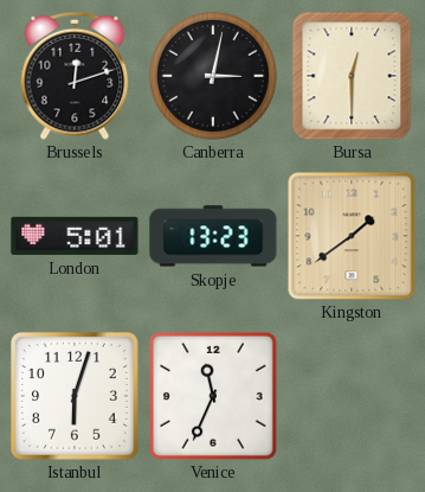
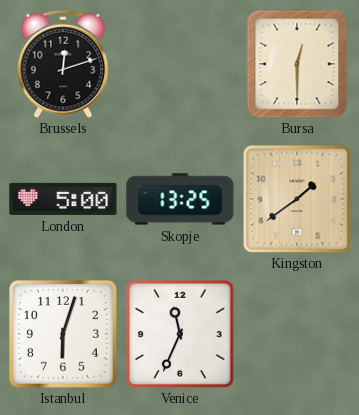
Canberra: 3:02 -> none (213, 76)
London: 5:01 -> 5:00 (63, 199)
Skopje: 13:23 -> 13:25 (180, 199)
